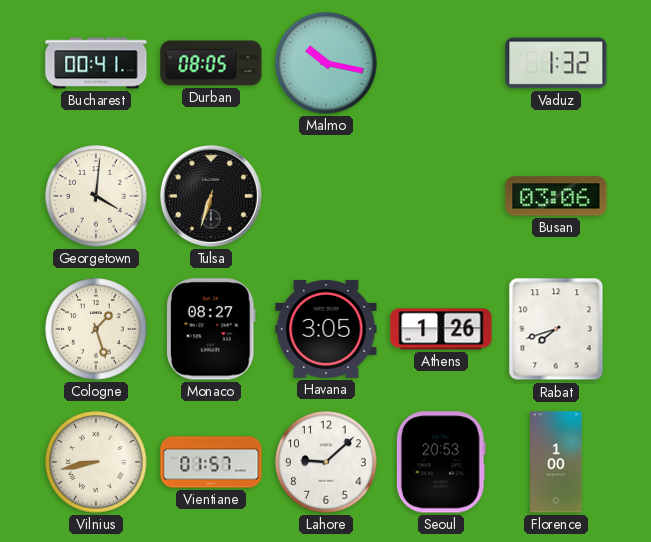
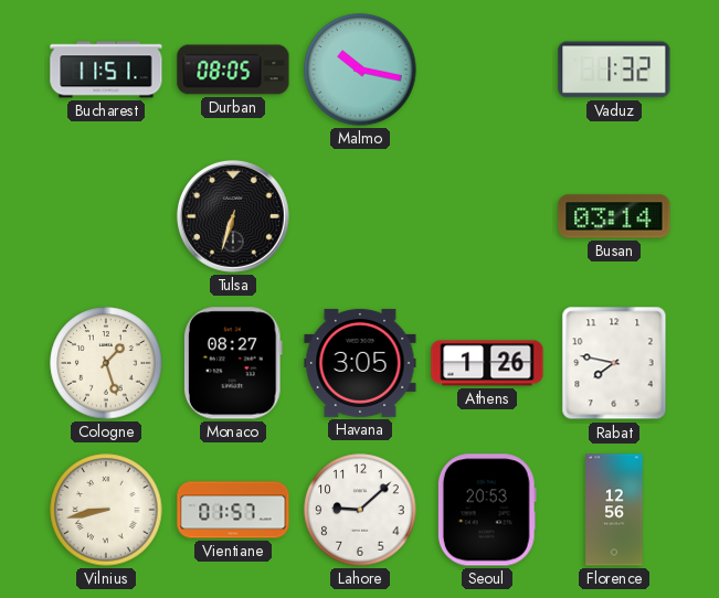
Bucharest: 00:41 -> 11:51 (106, 70)
Georgetown: 4:01 -> none (96, 196)
Busan: 03:06 -> 03:14 (614, 216)
Rabat: 7:42 -> 7:47 (614, 363)
Florence: 1:00 -> 12:56 (614, 510)
